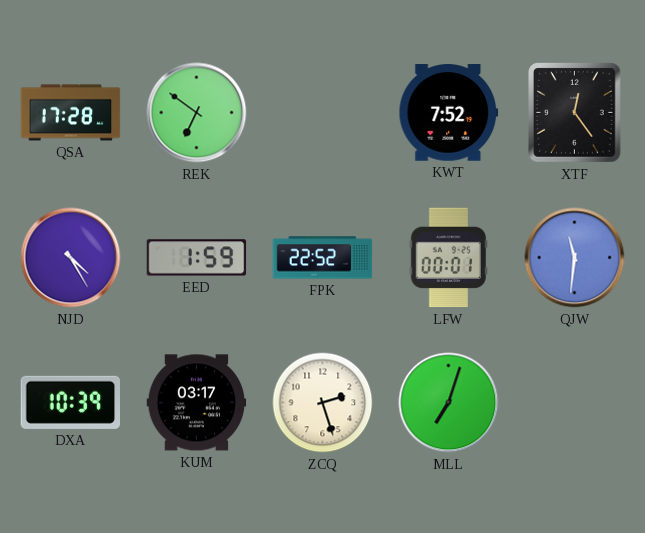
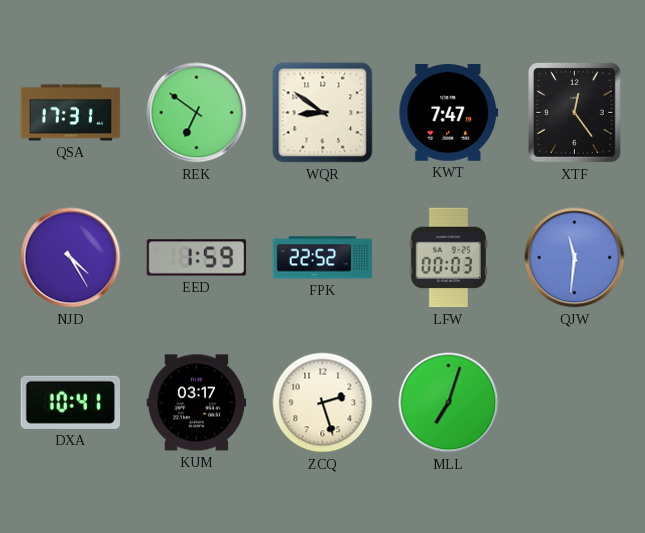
QSA: 17:28 -> 17:31 (71, 113)
WQR: none -> 8:51 (323, 113)
KWT: 7:52 -> 7:47 (449, 113)
LFW: 00:01 -> 00:03 (448, 258)
DXA: 10:39 -> 10:41 (71, 402)
